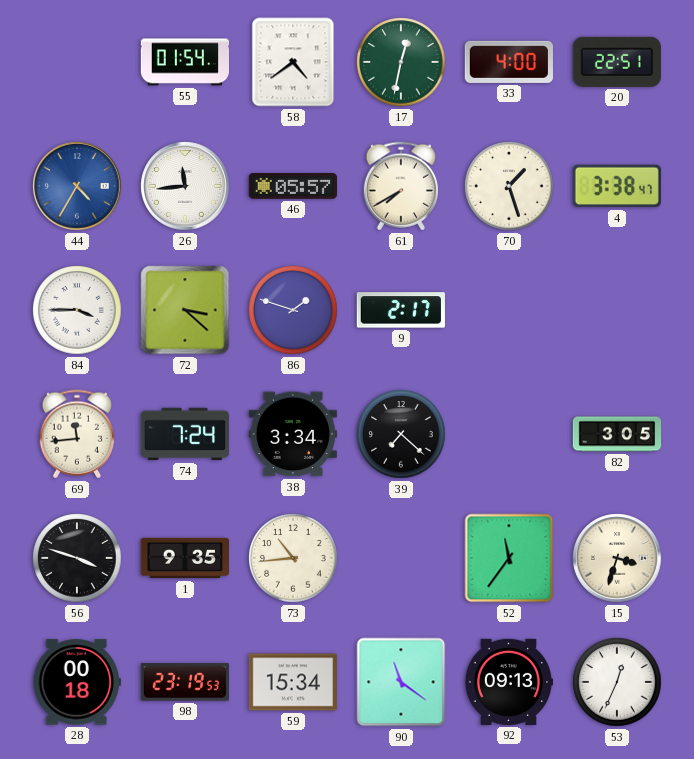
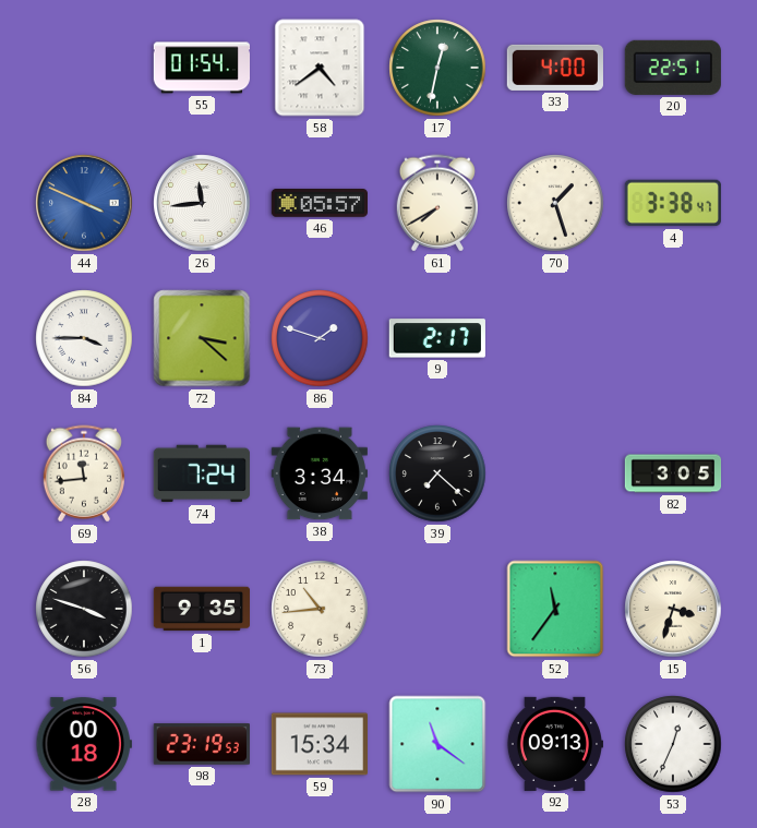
44: 4:35 -> 3:49 (84, 203)
